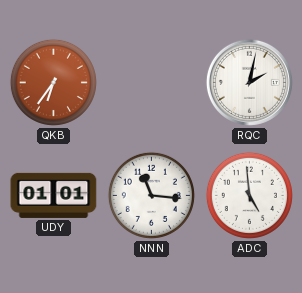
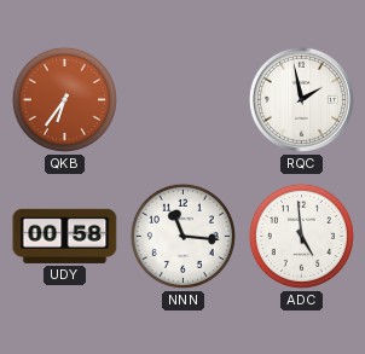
RQC: 2:02 -> 1:58 (301, 99)
UDY: 01:01 -> 00:58 (65, 236)
